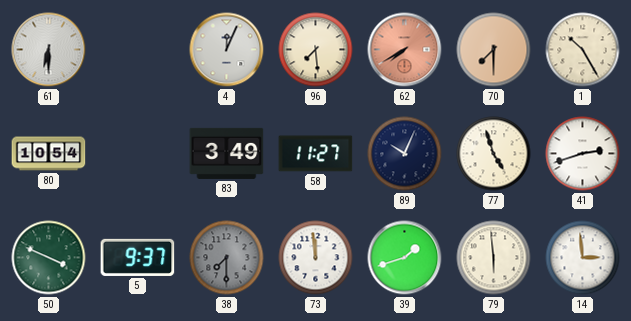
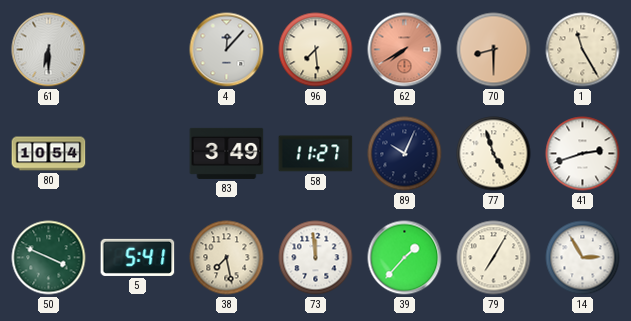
4: 12:04 -> 12:07 (227, 50)
70: 7:30 -> 8:30 (494, 50)
1: 10:25 -> 11:25 (583, 50)
5: 9:37 -> 5:41 (138, 257)
38: 7:30 -> 7:28 (227, 258)
38 dial: grey -> cream (227, 258)
39: 1:42 -> 1:37 (405, 258)
79: 5:59 -> 7:05 (494, 258)
14: 2:59 -> 2:55 (583, 258)
